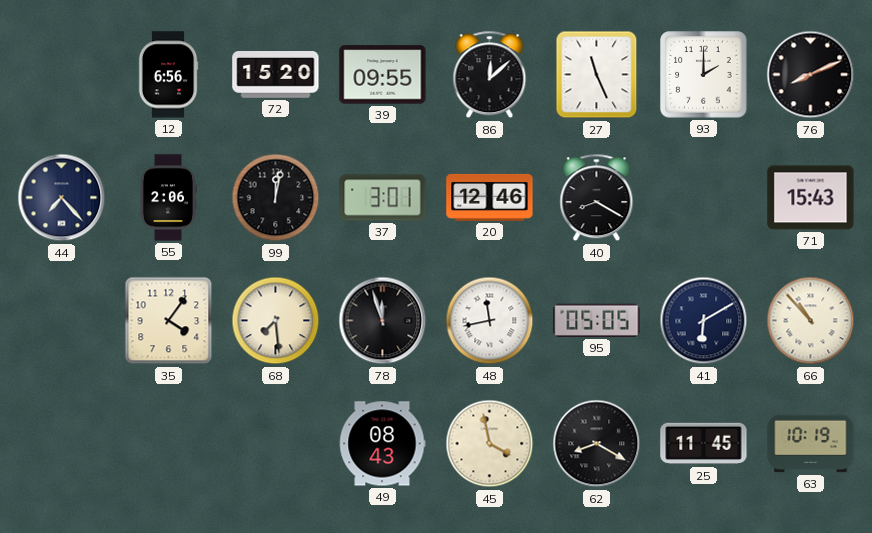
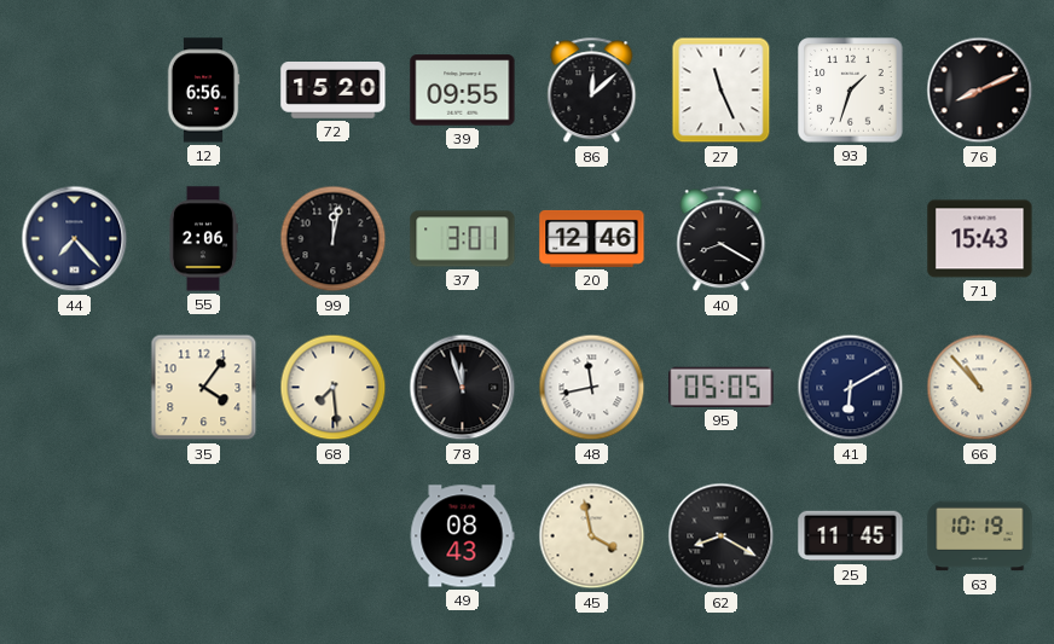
93: 2:00 -> 1:33 (851, 91)
